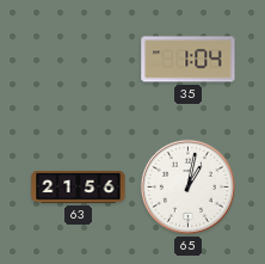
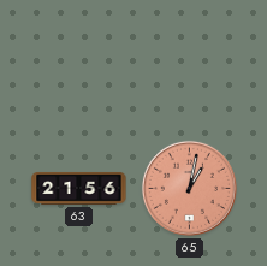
35: 1:04 -> none (189, 60)
65 dial: white -> salmon (189, 188)
